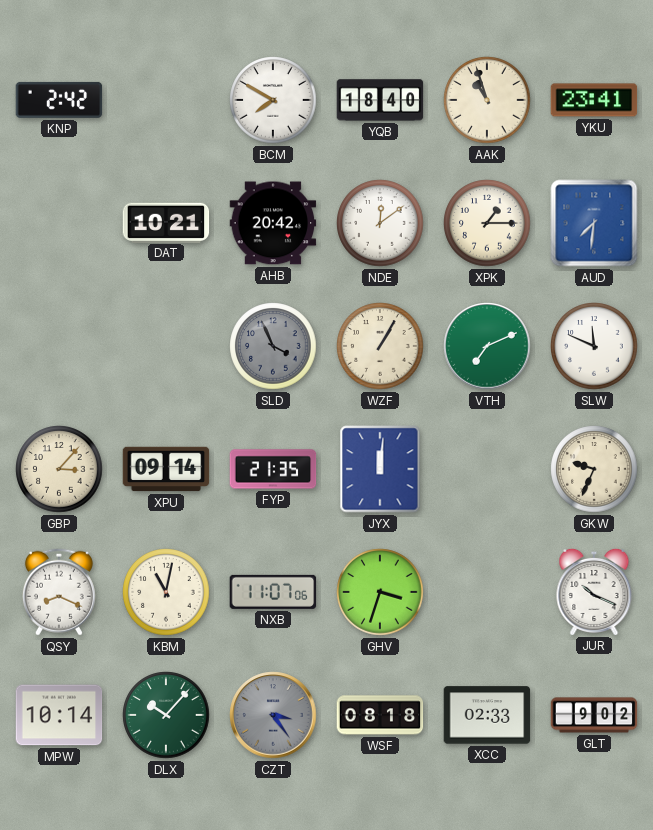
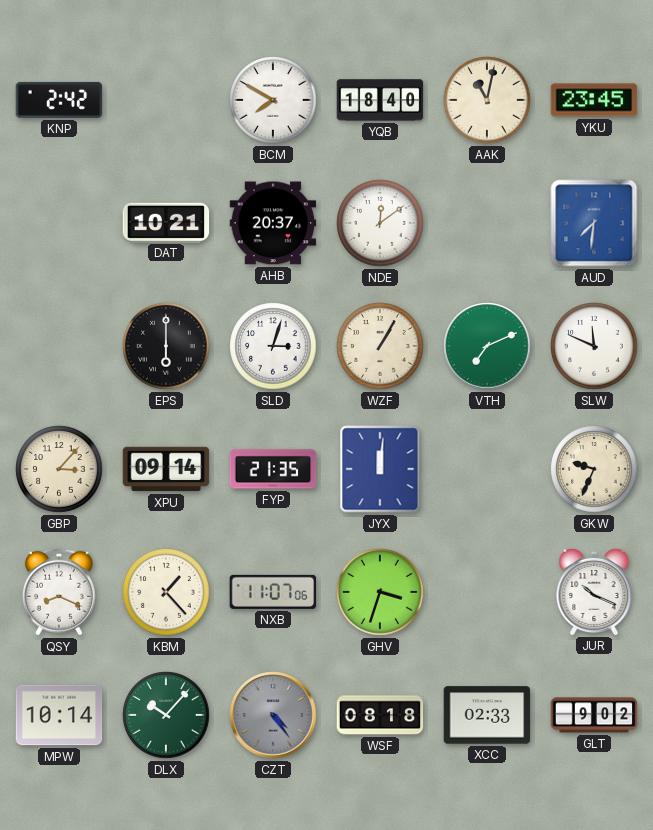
AAK: 10:57 -> 11:02 (487, 100)
YKU: 23:41 -> 23:45 (594, 100)
AHB: 20:42 -> 20:37 (273, 223)
XPK: 1:15 -> none (487, 223)
EPS: none -> 6:00 (166, 346)
SLD: 3:56 -> 3:03 (273, 346)
SLD dial: grey -> white (273, 346)
KBM: 11:02 -> 1:23 (166, 592)
CZT: 3:24 -> 4:24 (273, 715)
